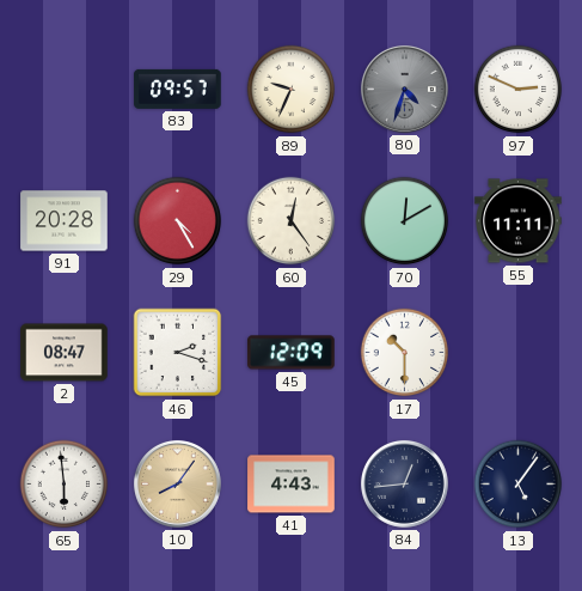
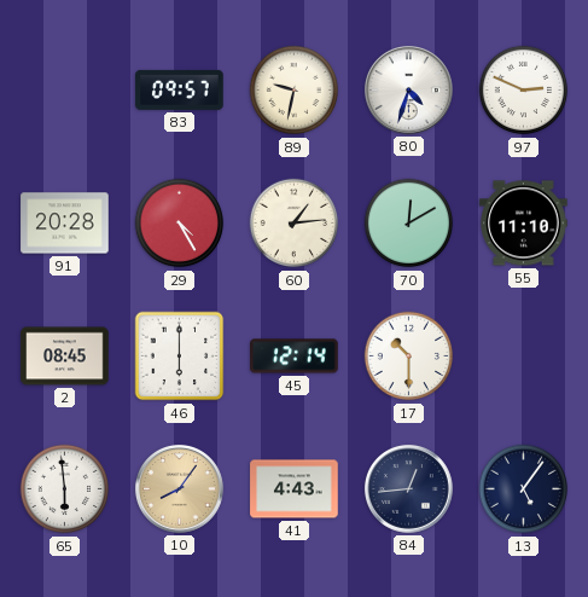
89: 9:34 -> 9:32 (295, 91)
80 dial: grey -> white (408, 89)
60: 12:24 -> 1:14 (295, 224)
55: 11:11 -> 11:10 (524, 224)
2: 08:47 -> 08:45 (65, 357)
46: 2:18 -> 6:00 (180, 357)
45: 12:09 -> 12:14 (295, 357)
